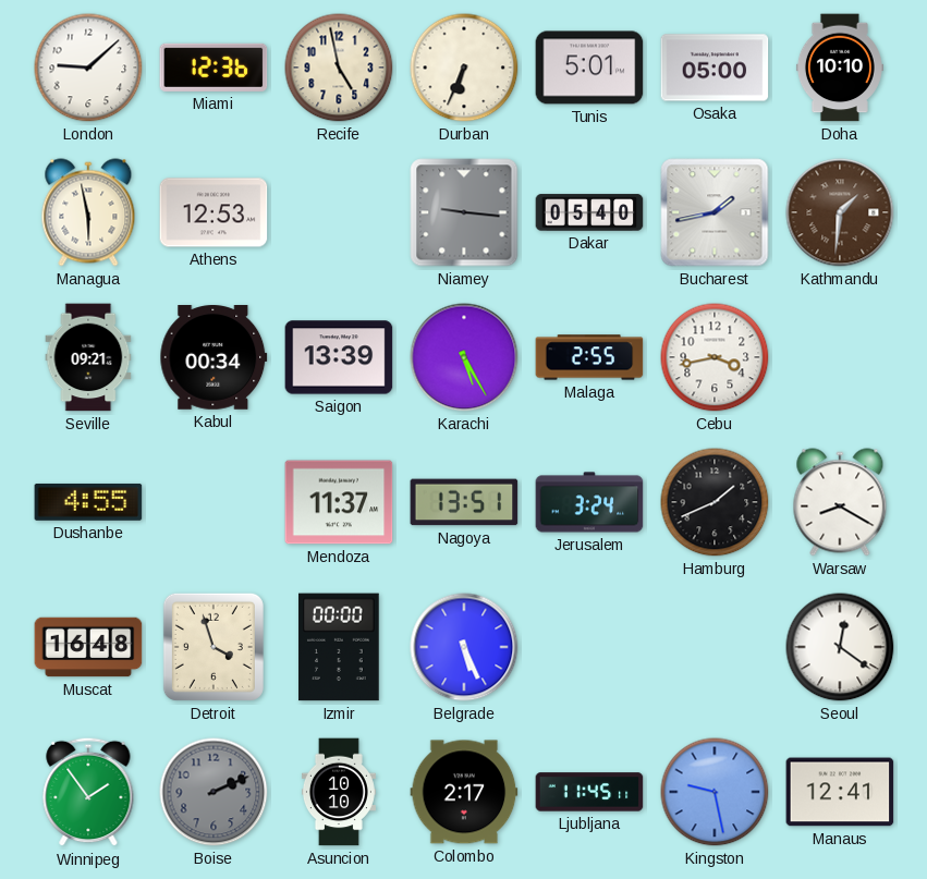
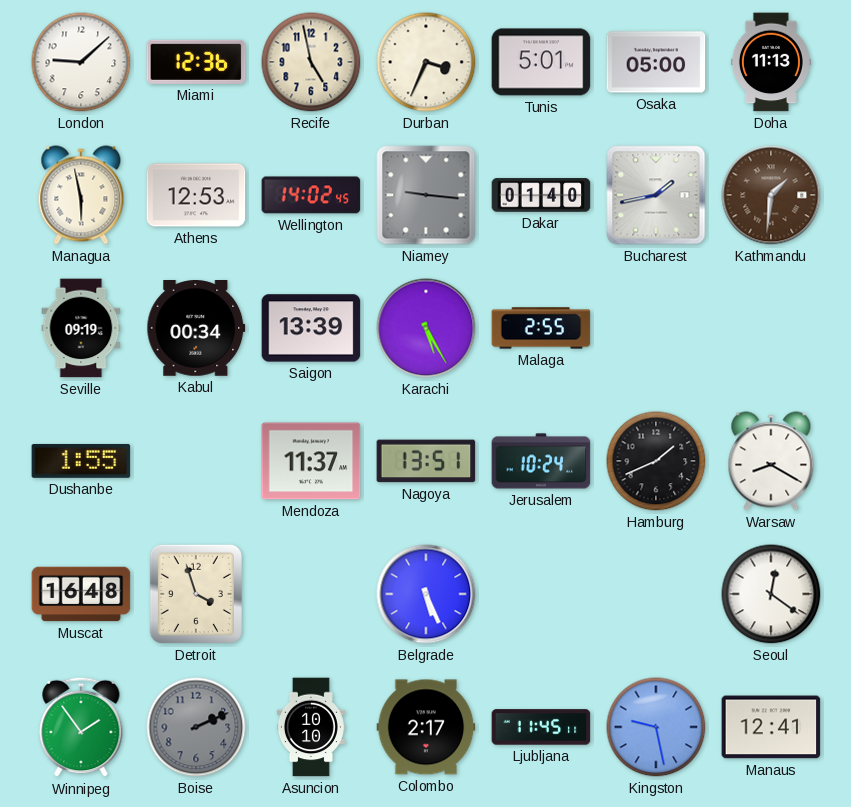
Durban: 6:34 -> 3:34 (426, 62)
Doha: 10:10 -> 11:13 (771, 62)
Wellington: none -> 14:02 (311, 195)
Dakar: 05:40 -> 01:40 (541, 195)
Seville: 09:21 -> 09:19 (81, 328)
Cebu: 3:43 -> none (715, 357)
Dushanbe: 4:55 -> 1:55 (81, 461)
Jerusalem: 3:24 -> 10:24 (541, 461)
Izmir: 00:00 -> none (339, 647)
